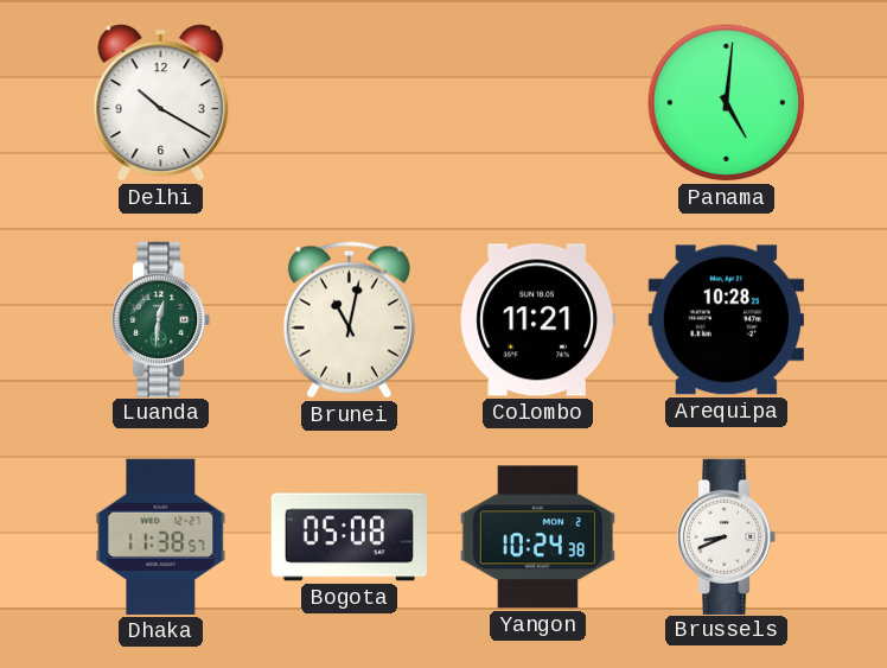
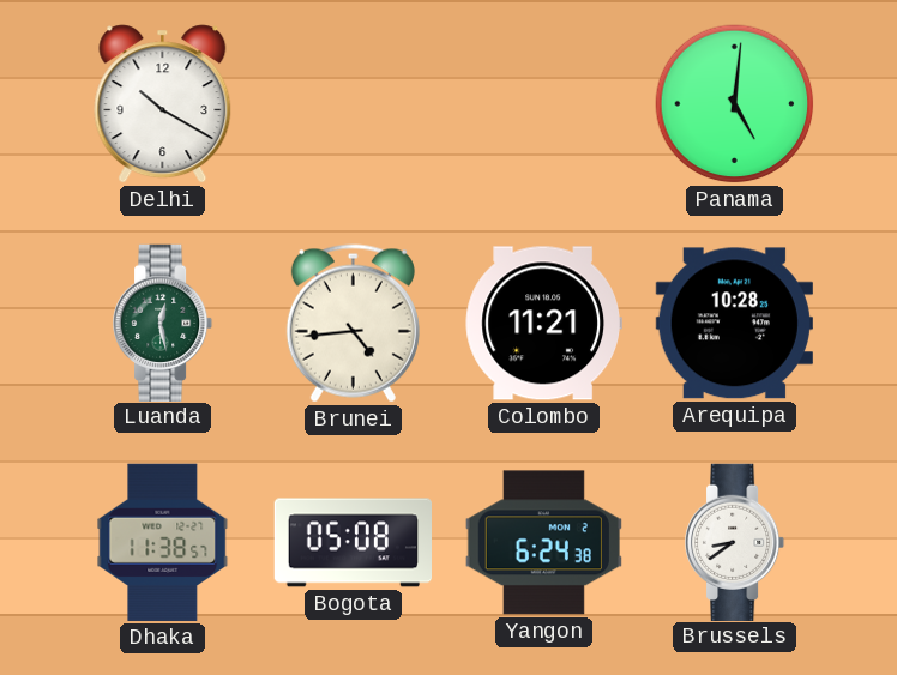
Luanda: 12:31 -> 12:28 (164, 323)
Brunei: 11:02 -> 4:44 (353, 324)
Yangon: 10:24 -> 6:24 (543, 543)
Brussels: 8:41 -> 8:39 (736, 542)
